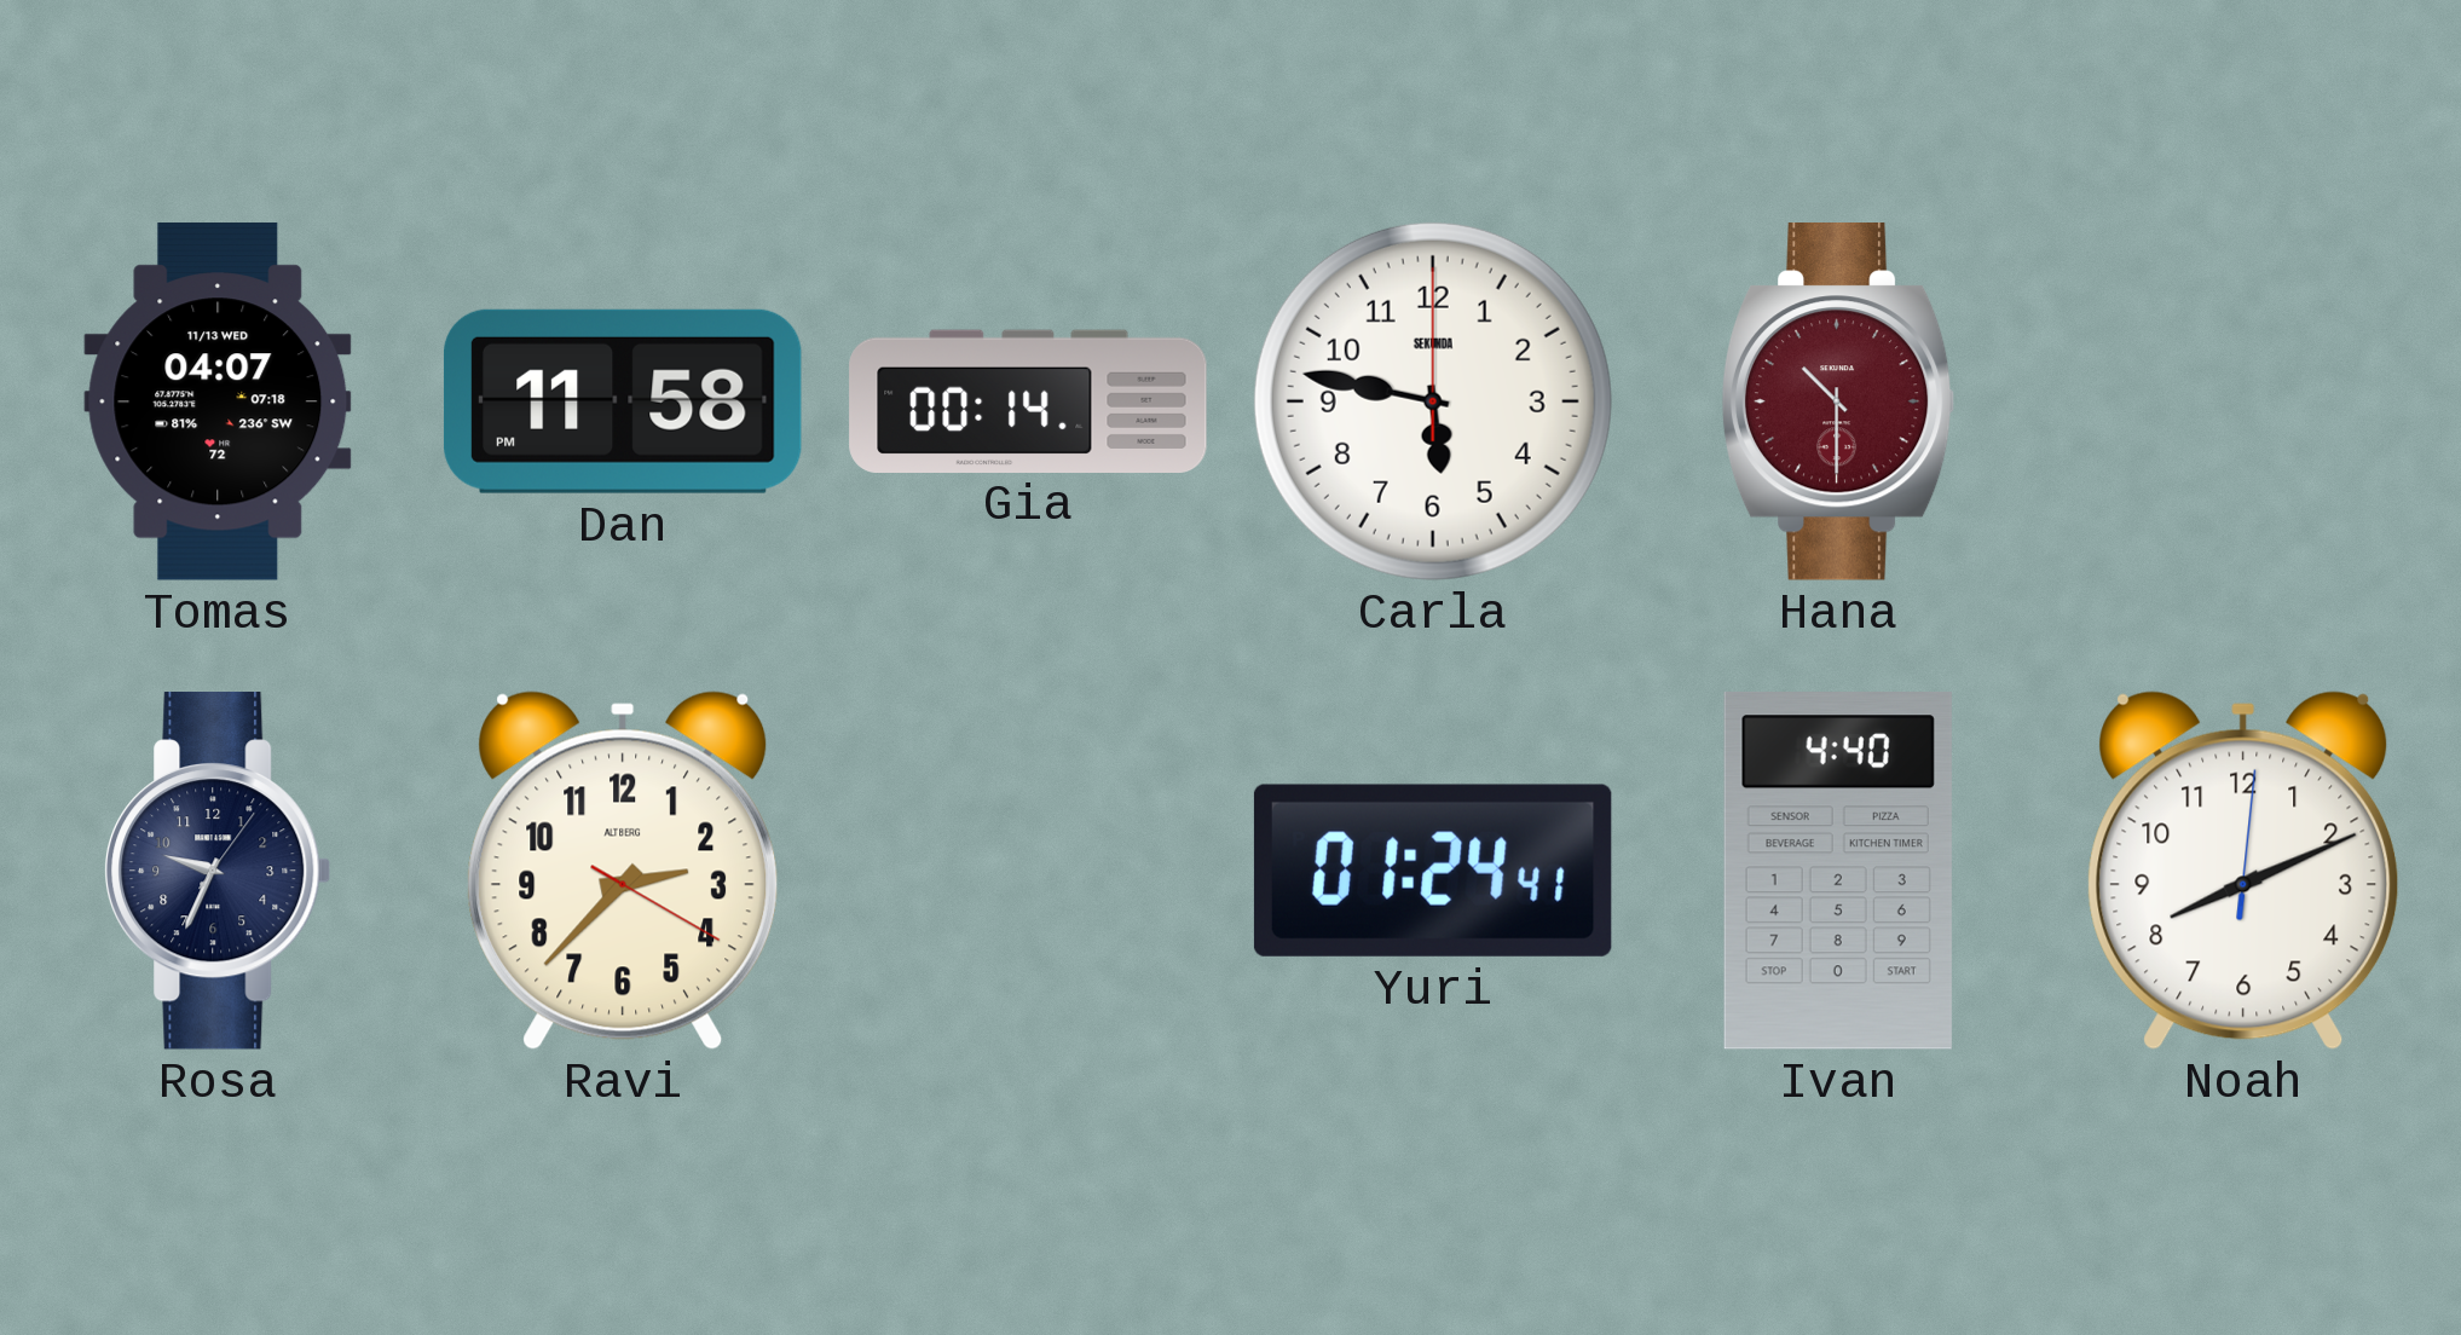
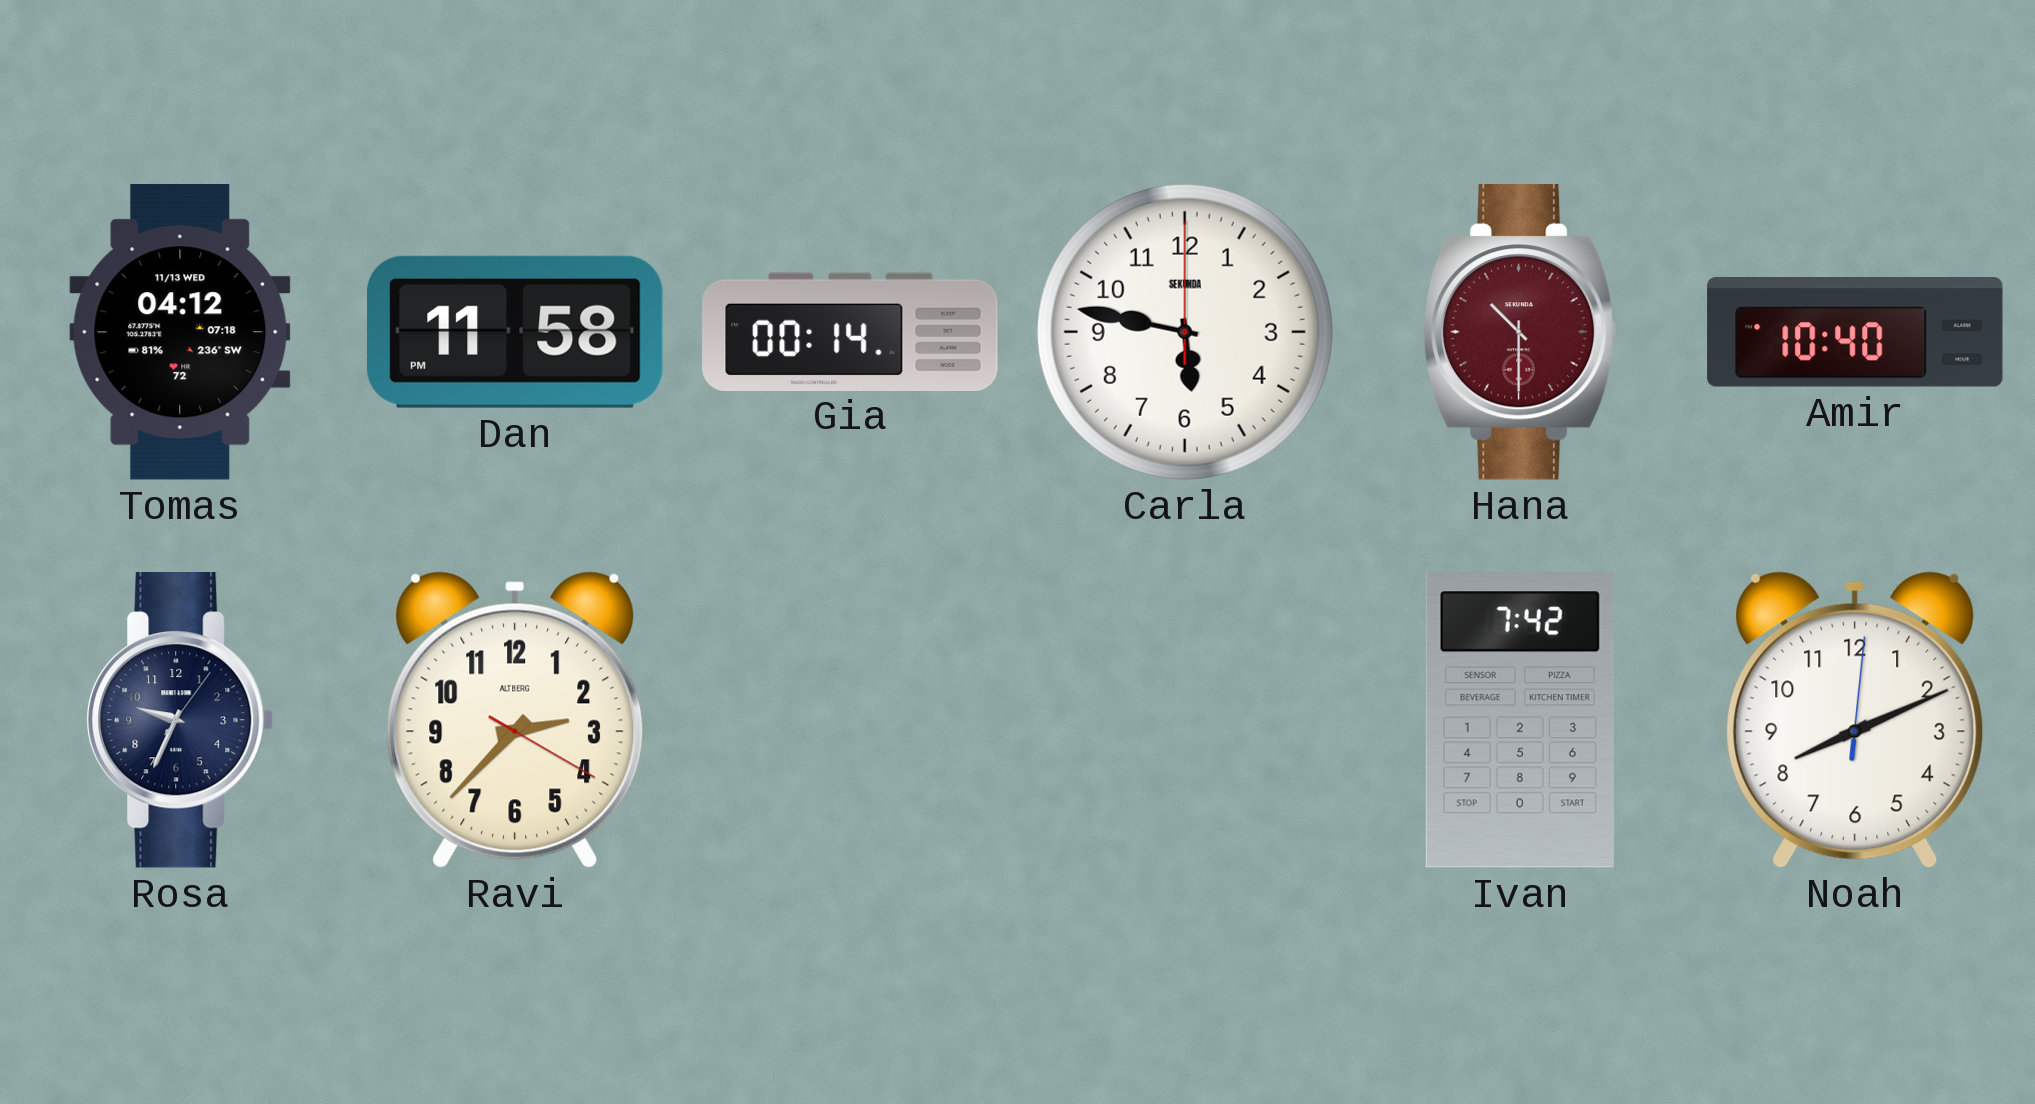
Tomas: 04:07 -> 04:12 (180, 332)
Amir: none -> 10:40 (1855, 332)
Yuri: 01:24 -> none (1433, 871)
Ivan: 4:40 -> 7:42 (1520, 721)
